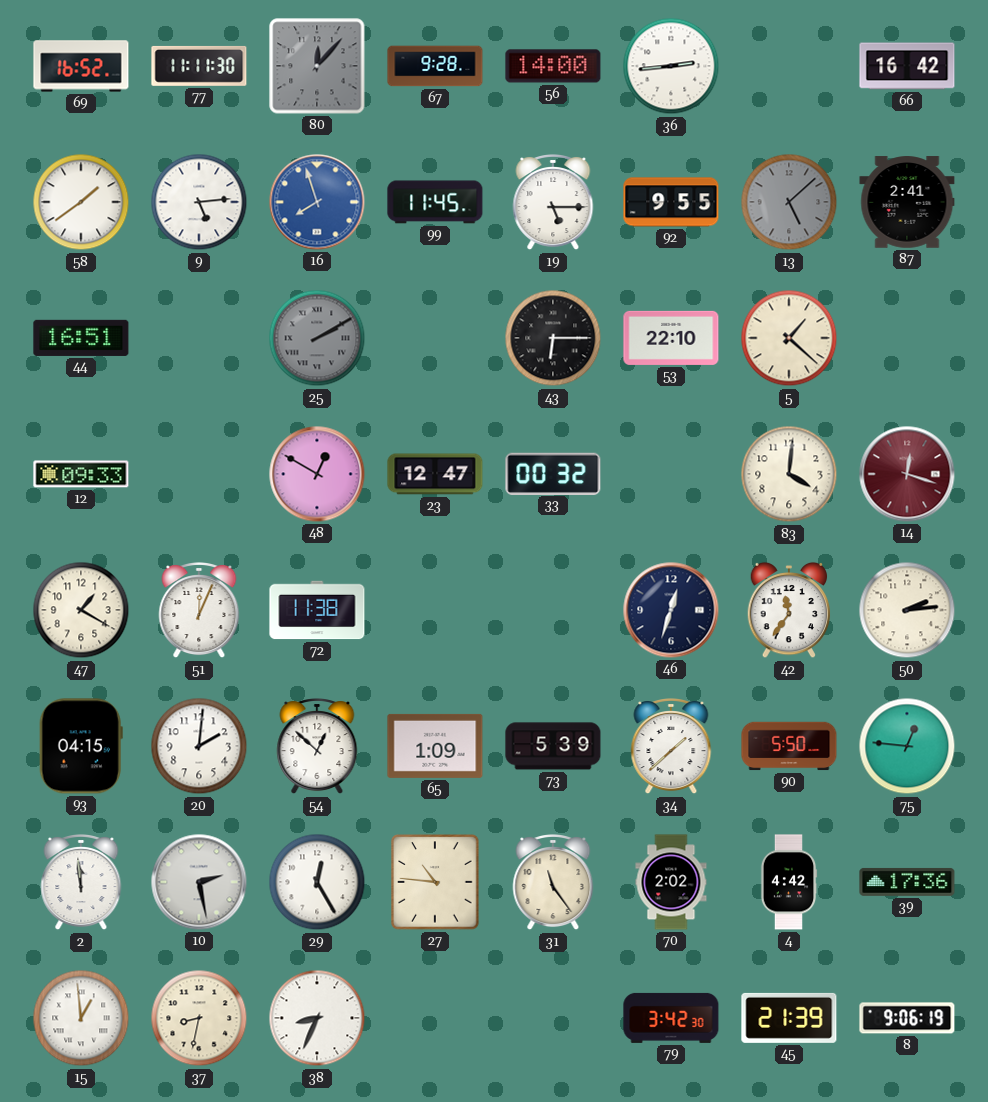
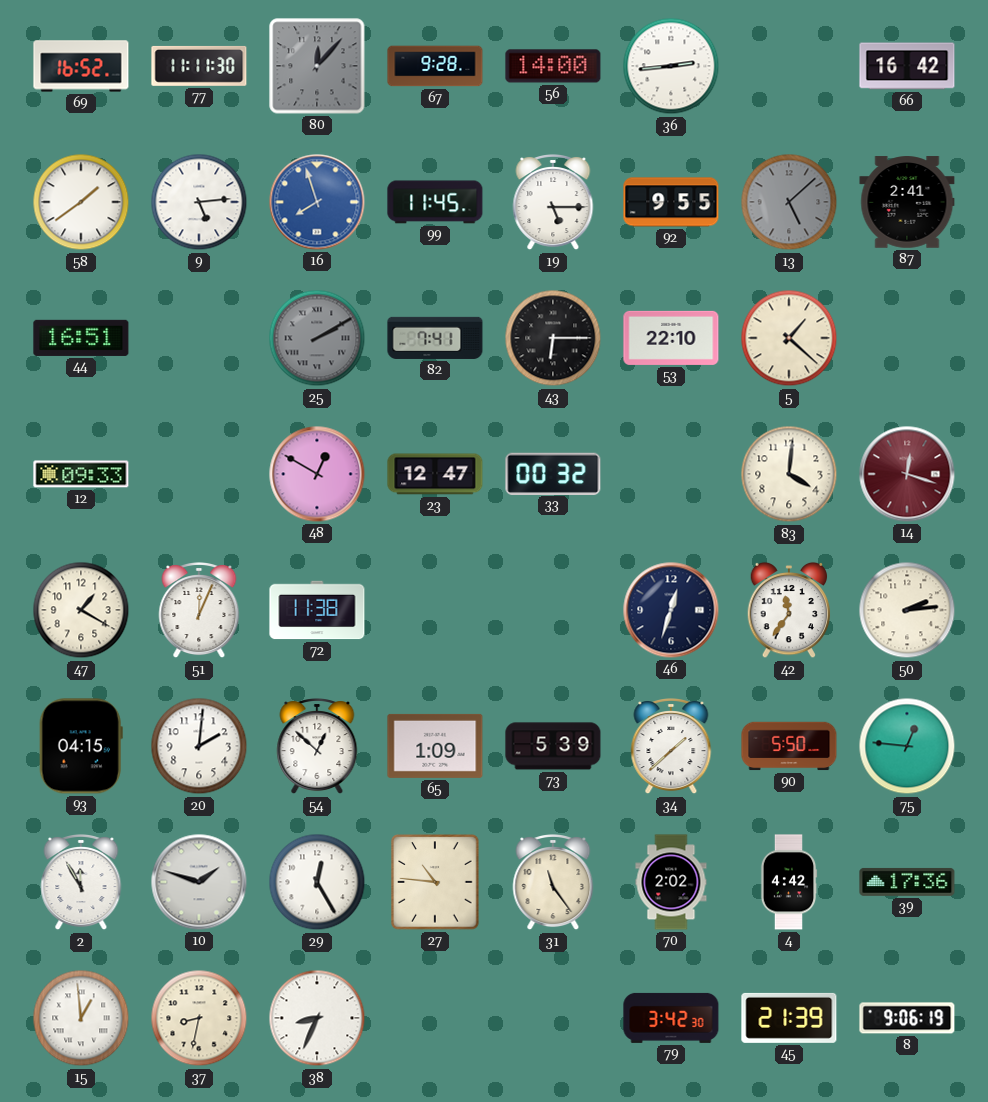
82: none -> 7:41 (435, 338)
2: 11:59 -> 11:55 (81, 883)
10: 2:28 -> 1:48 (199, 882)
